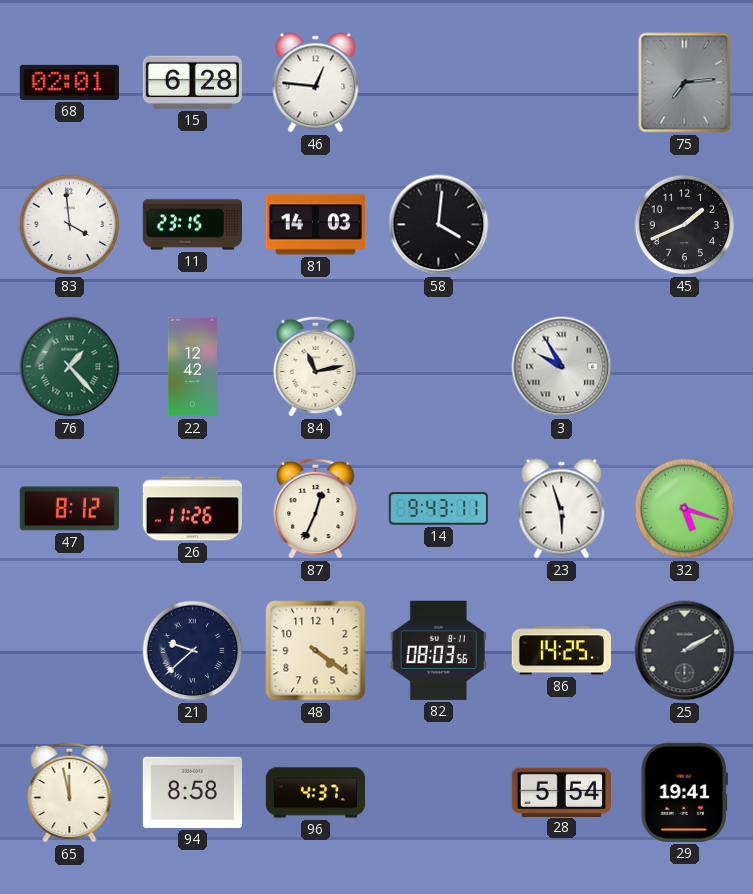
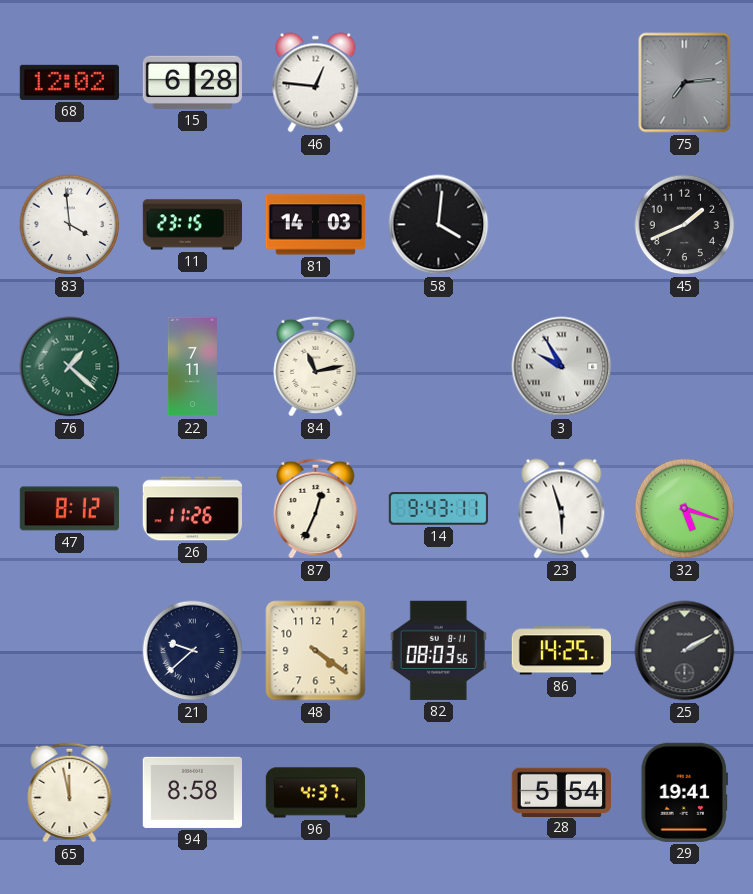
68: 02:01 -> 12:02 (69, 82)
76: 1:23 -> 1:22 (70, 367)
22: 12:42 -> 7:11 (192, 367)
